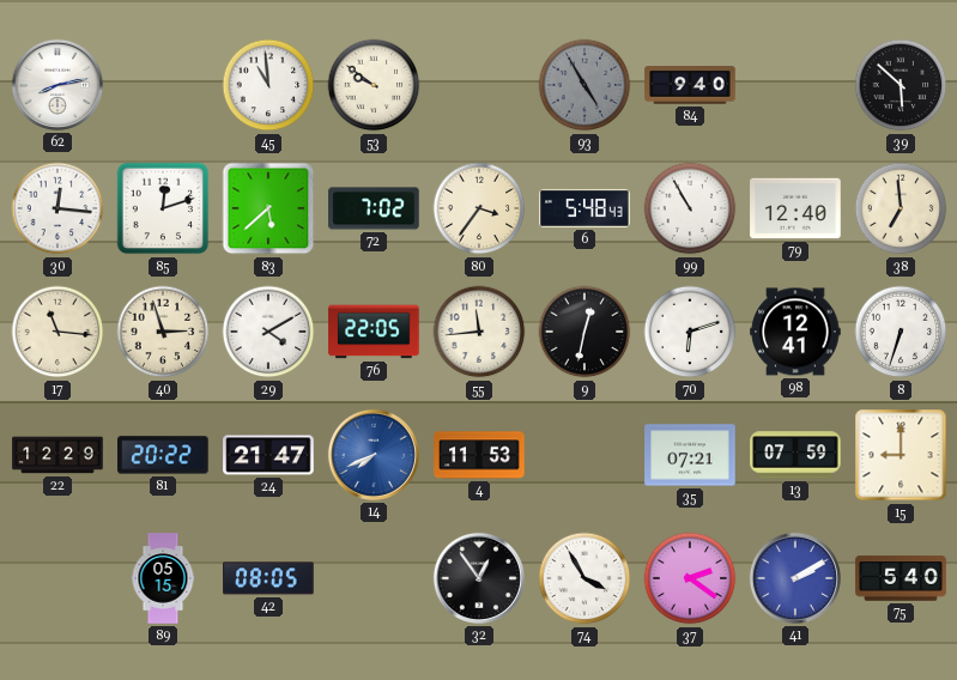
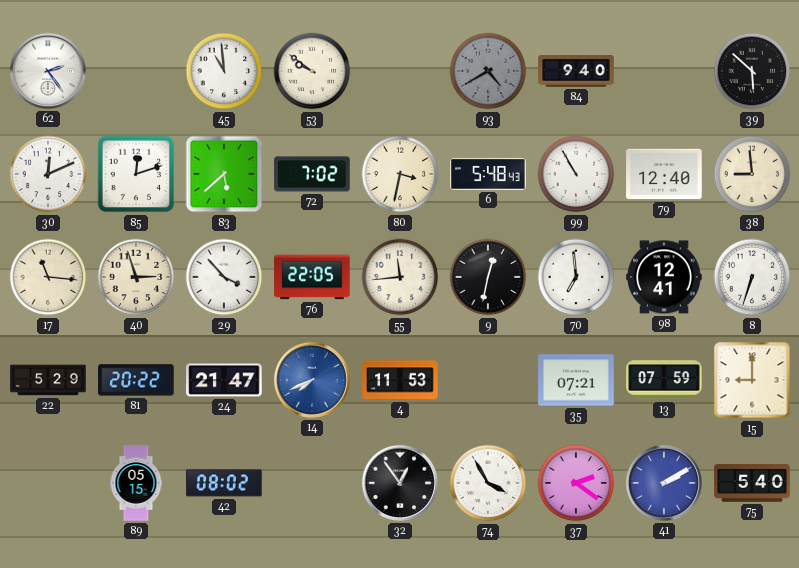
62: 8:13 -> 2:24 (48, 71)
93: 4:55 -> 4:40 (488, 71)
30: 12:16 -> 12:11 (48, 174)
80: 3:36 -> 3:32 (400, 174)
38: 6:59 -> 8:59 (752, 174)
29: 4:10 -> 3:53 (224, 277)
70: 6:12 -> 6:59 (576, 277)
22: 12:29 -> 5:29 (48, 380)
42: 08:05 -> 08:02 (224, 483)
